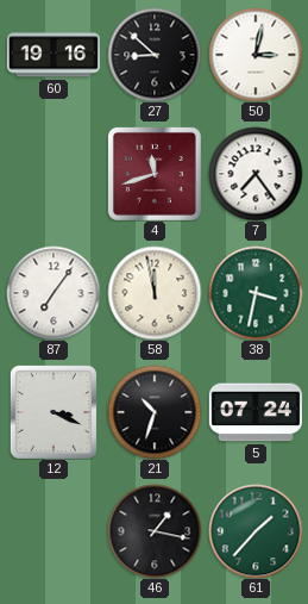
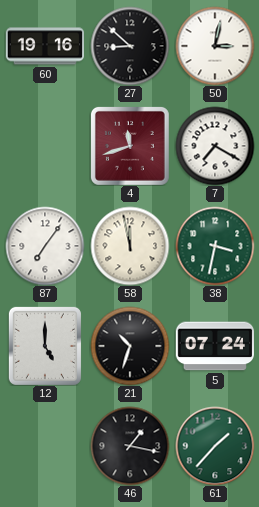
7: 7:24 -> 7:20 (215, 146)
12: 3:19 -> 5:00 (45, 346)
